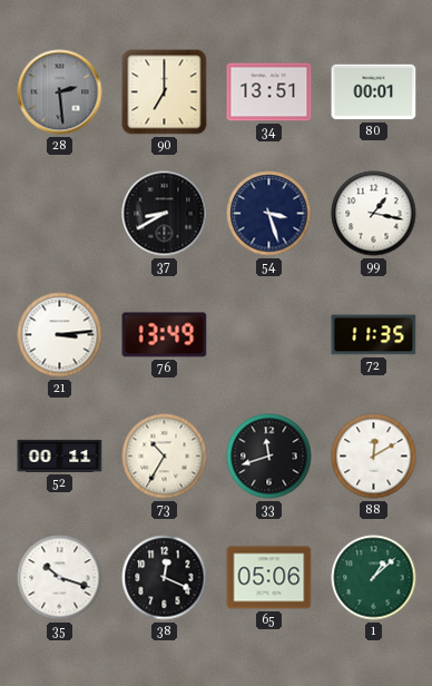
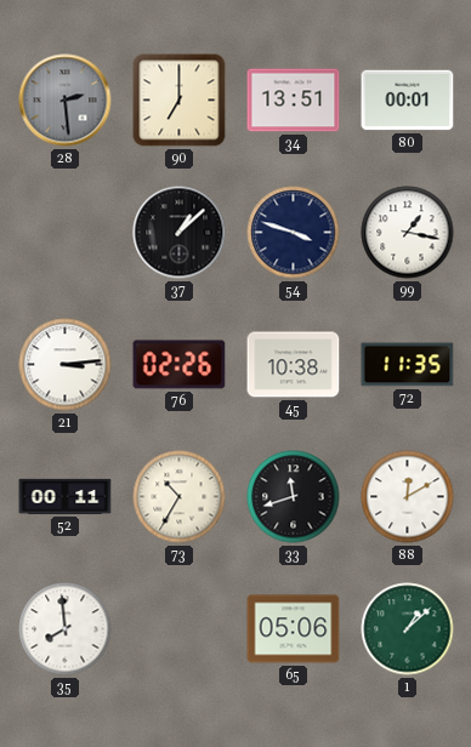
37: 8:40 -> 1:08 (180, 233)
54: 3:27 -> 3:48 (294, 233)
76: 13:49 -> 02:26 (180, 365)
45: none -> 10:38 (294, 365)
35: 10:18 -> 7:59 (66, 629)
38: 12:19 -> none (165, 578)
